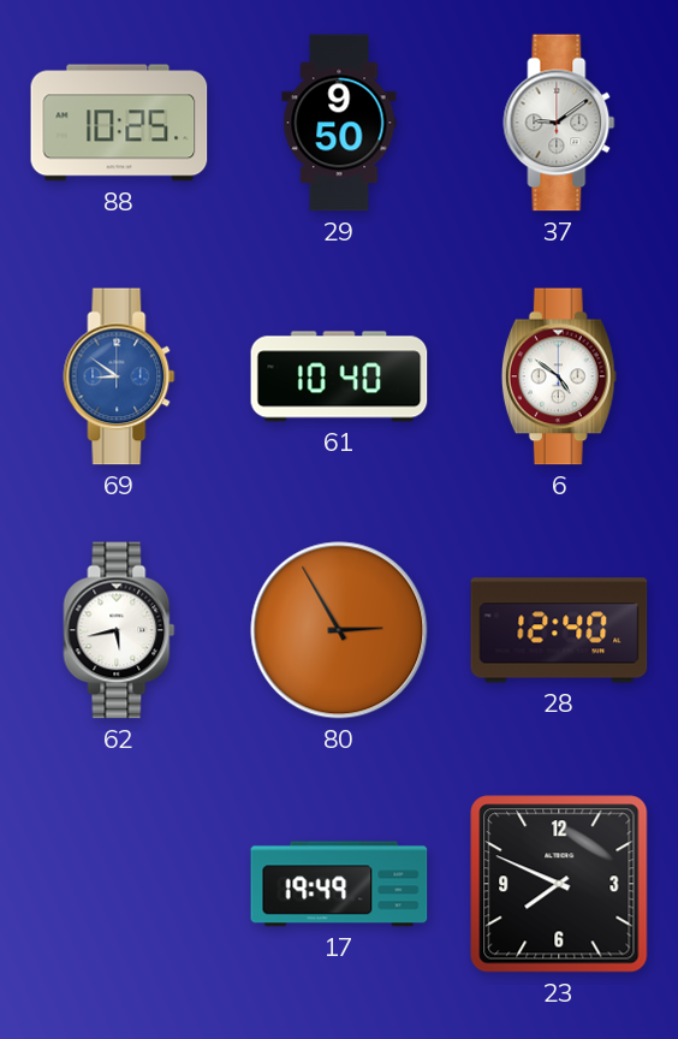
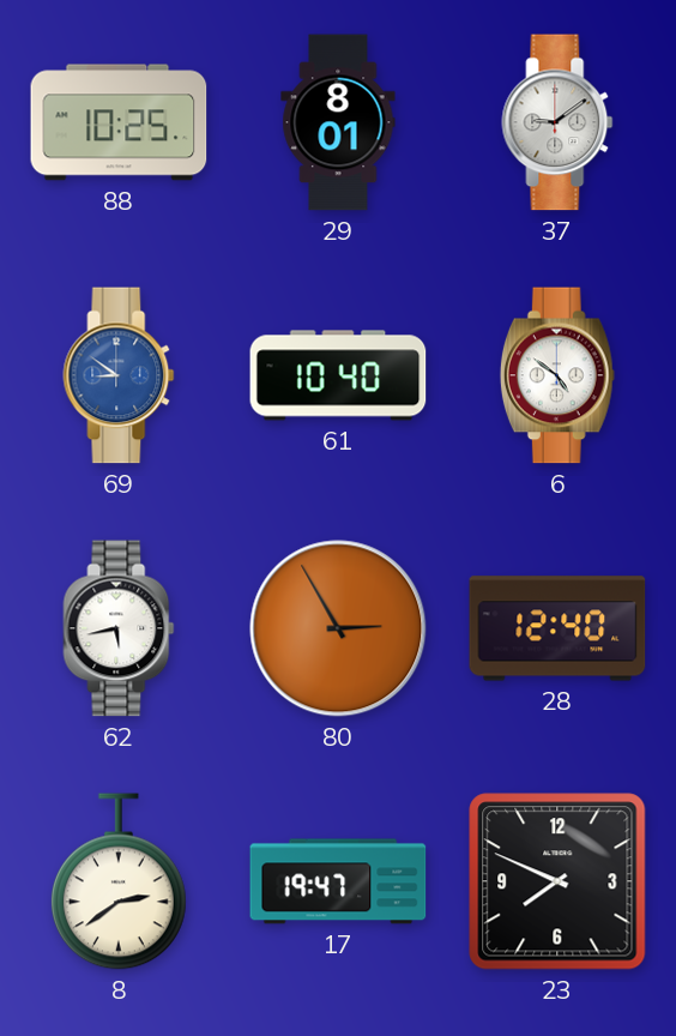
29: 9:50 -> 8:01 (338, 122)
8: none -> 2:39 (119, 881)
17: 19:49 -> 19:47 (338, 881)
